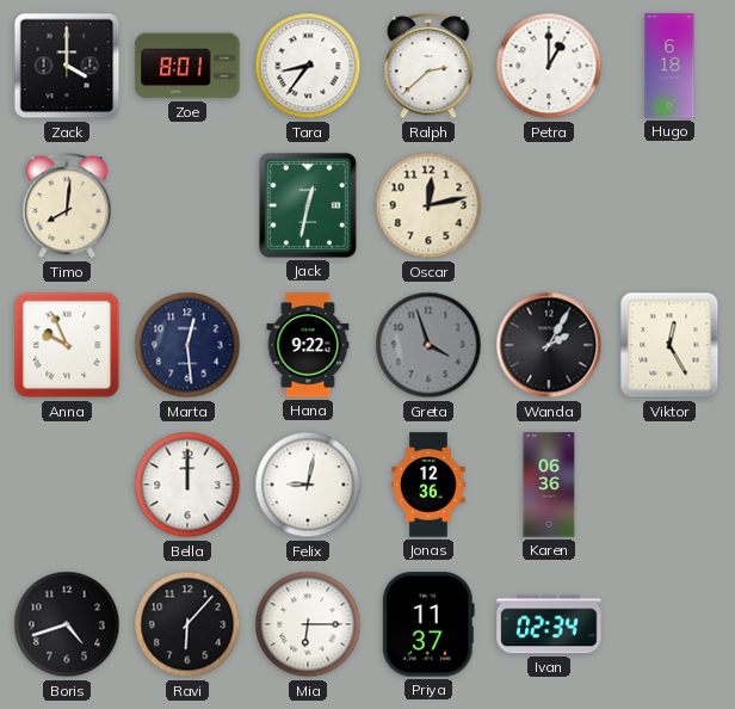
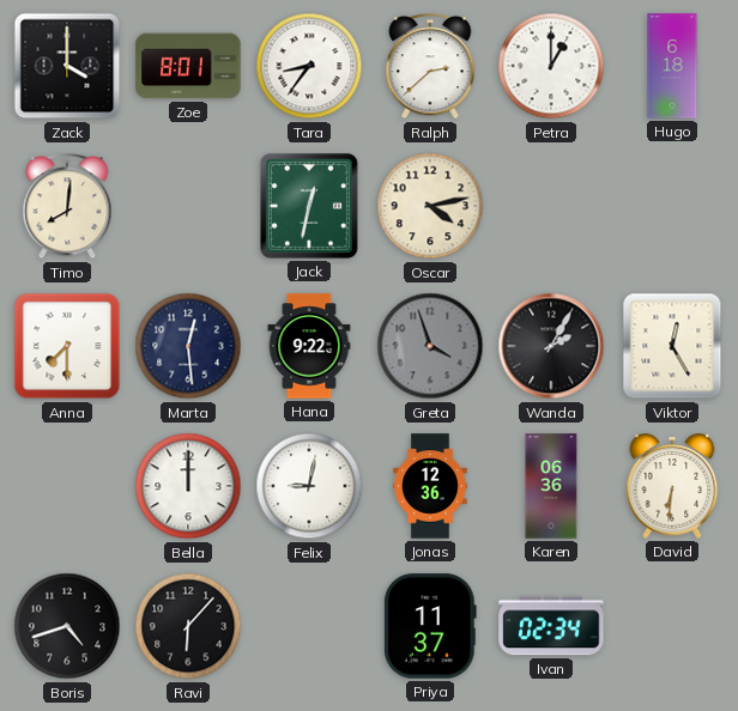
Oscar: 12:13 -> 4:13 (430, 206)
Anna: 9:56 -> 7:30 (67, 346)
David: none -> 6:31 (672, 486)
Mia: 6:15 -> none (308, 624)
